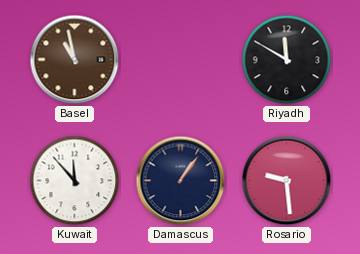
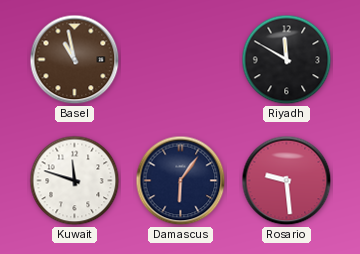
Kuwait: 11:53 -> 11:48 (75, 181)
Damascus: 1:06 -> 6:06 (181, 181)
